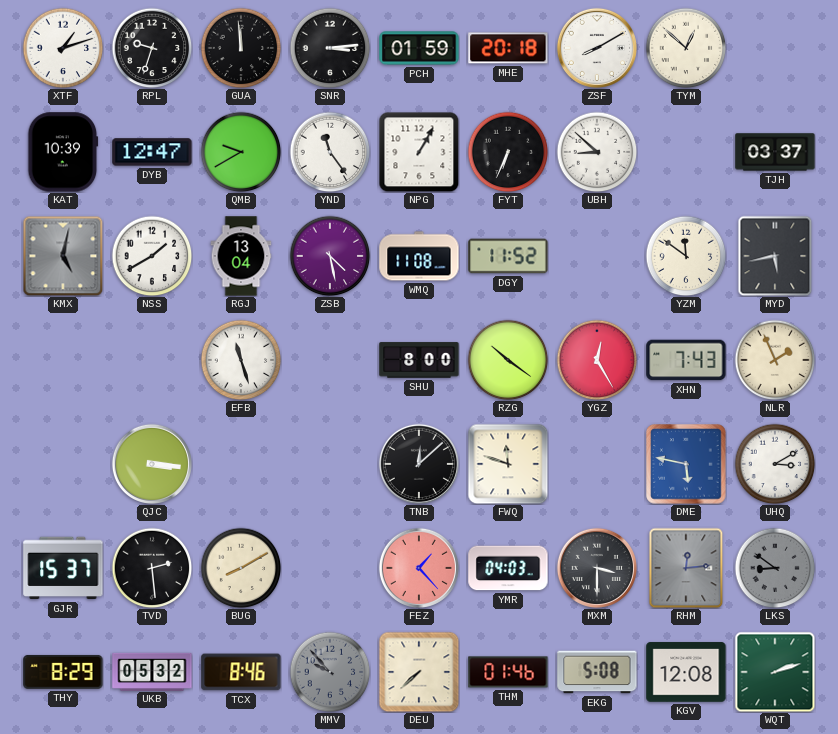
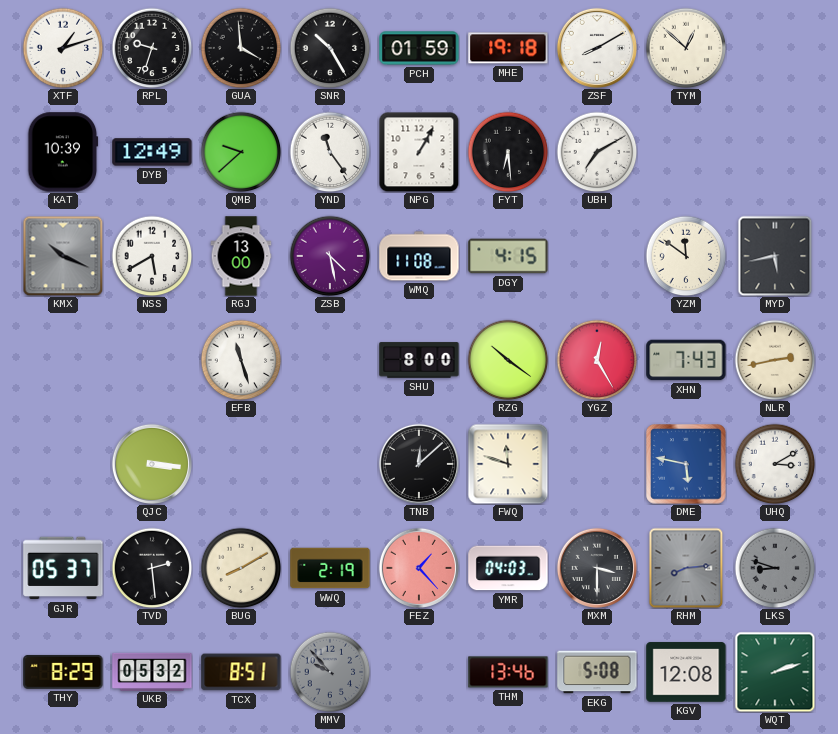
GUA: 11:59 -> 3:59 (241, 48)
SNR: 3:14 -> 10:25 (330, 48)
MHE: 20:18 -> 19:18 (508, 48)
DYB: 12:47 -> 12:49 (152, 152)
QMB: 9:40 -> 9:38 (241, 152)
FYT: 6:34 -> 6:29 (508, 152)
UBH: 8:52 -> 7:10 (597, 152)
TJH: 03:37 -> none (775, 152)
KMX: 5:02 -> 10:19 (63, 256)
NSS: 1:40 -> 5:40 (152, 256)
RGJ: 13:04 -> 13:00 (241, 256)
DGY: 11:52 -> 4:15 (508, 256)
NLR: 1:56 -> 2:43 (775, 360)
GJR: 15:37 -> 05:37 (63, 568)
WWQ: none -> 2:19 (330, 568)
RHM: 12:14 -> 8:14 (686, 568)
LKS: 8:51 -> 8:48 (775, 568)
TCX: 8:46 -> 8:51 (241, 672)
DEU: 7:38 -> none (419, 672)
THM: 01:46 -> 13:46 (508, 672)
